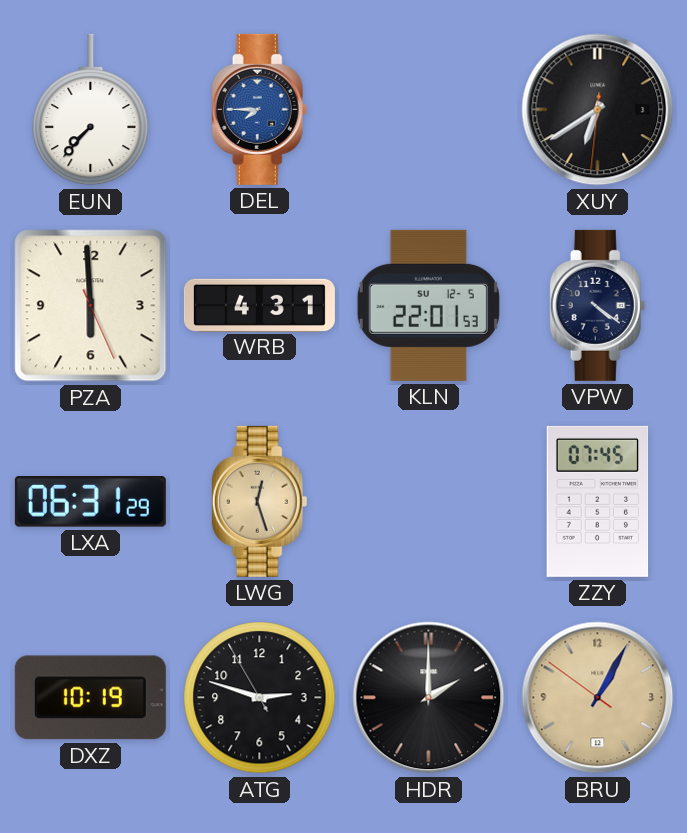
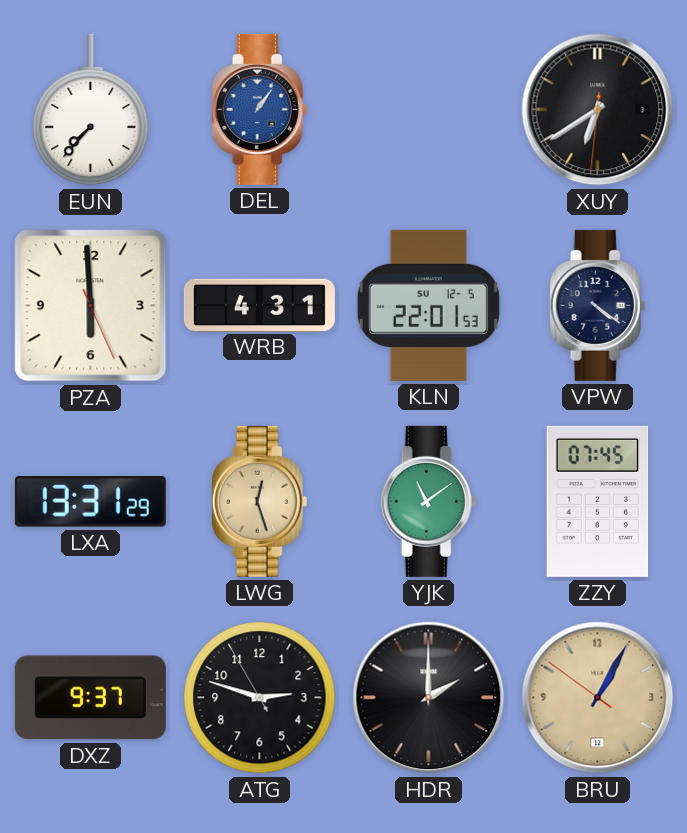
DEL: 7:45 -> 1:06 (260, 109)
LXA: 06:31 -> 13:31 (90, 502)
YJK: none -> 11:09 (429, 501)
DXZ: 10:19 -> 9:37 (90, 698)
